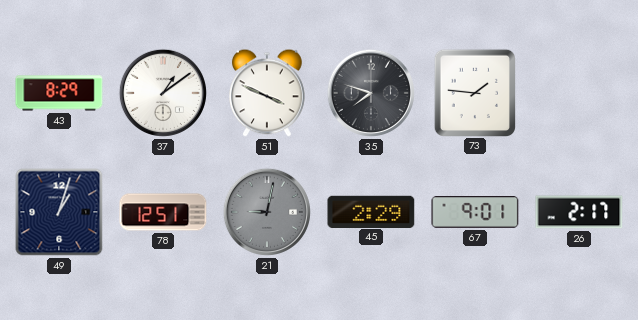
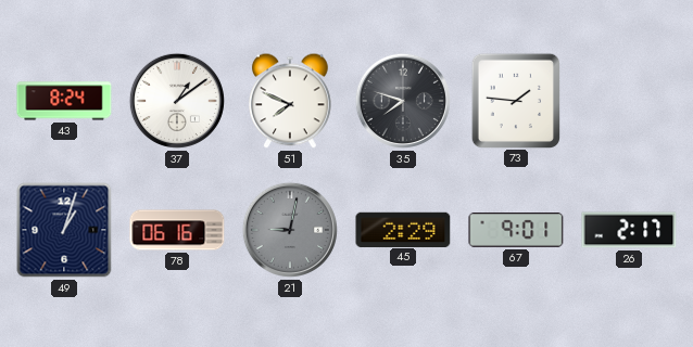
43: 8:29 -> 8:24 (64, 101)
51: 3:49 -> 7:49 (290, 101)
78: 12:51 -> 06:16 (177, 230)
